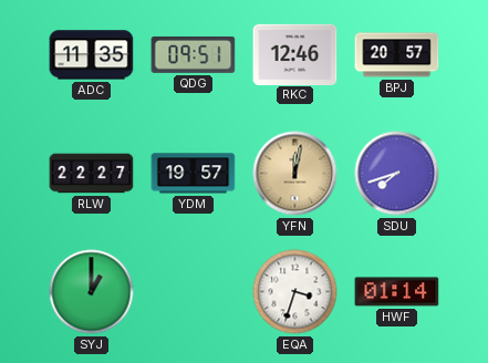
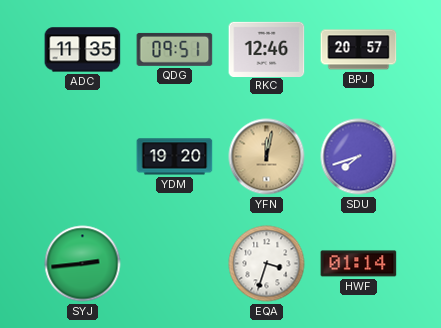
RLW: 22:27 -> none (92, 174)
YDM: 19:57 -> 19:20 (175, 157)
SYJ: 1:00 -> 2:44 (83, 264)
